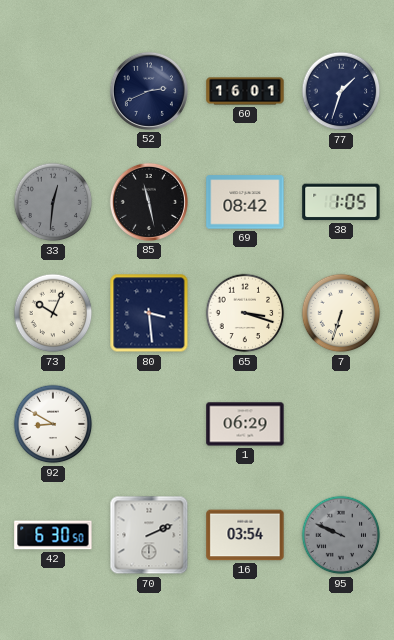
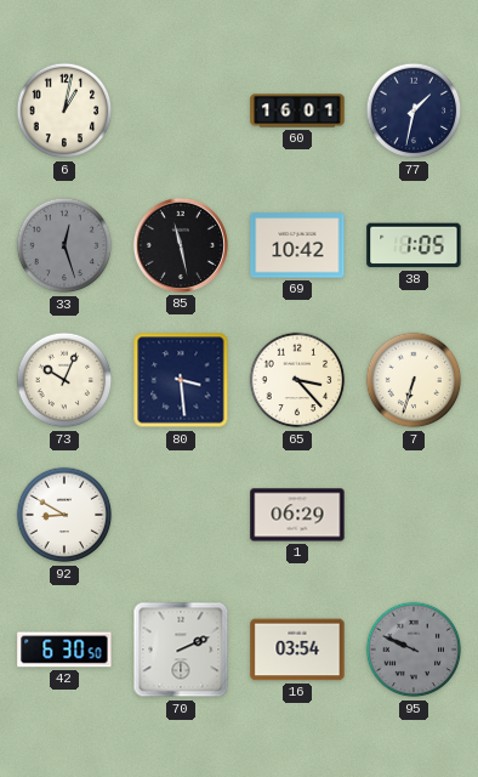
6: none -> 1:02 (64, 110)
52: 2:41 -> none (149, 91)
77: 1:33 -> 1:32 (414, 110)
33: 12:31 -> 12:27 (64, 245)
69: 08:42 -> 10:42 (297, 245)
65: 3:18 -> 3:23 (297, 380)
